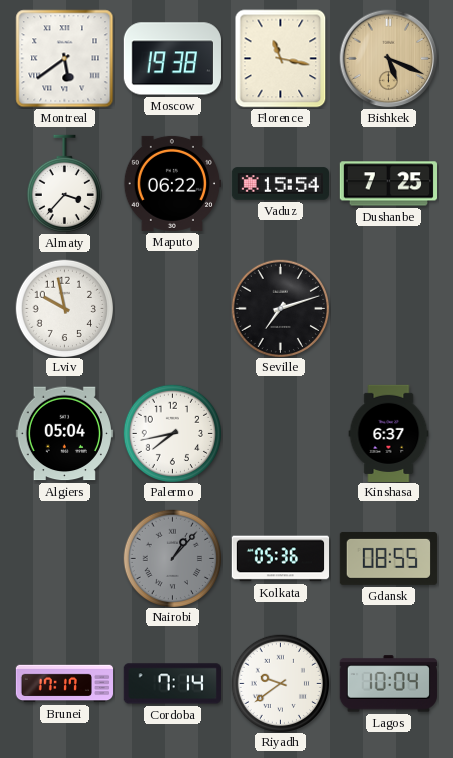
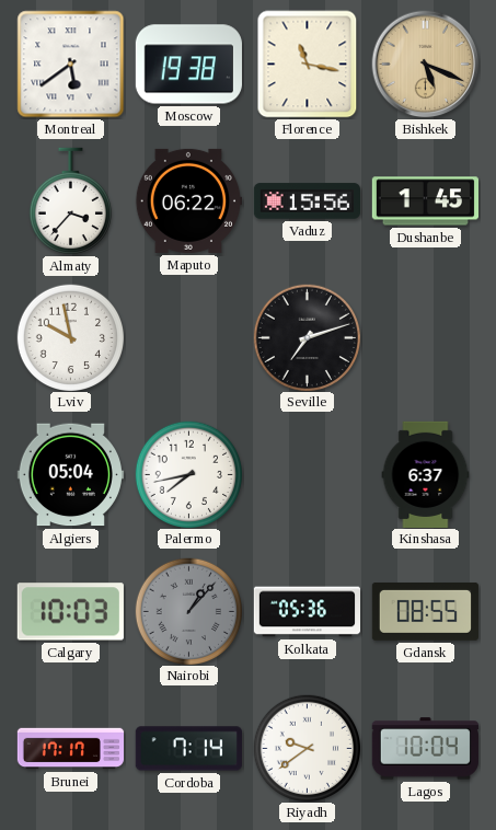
Vaduz: 15:54 -> 15:56 (307, 201)
Dushanbe: 7:25 -> 1:45 (425, 201)
Calgary: none -> 10:03 (70, 612)
